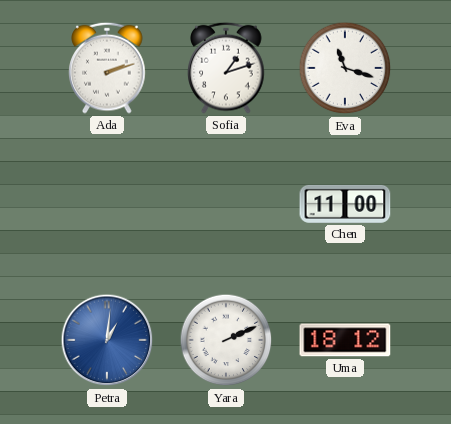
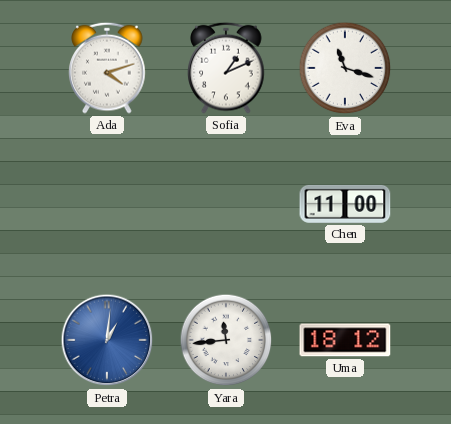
Ada: 2:12 -> 4:12 (107, 68)
Sofia: 1:12 -> 1:11 (226, 68)
Yara: 2:11 -> 11:44 (226, 340)
